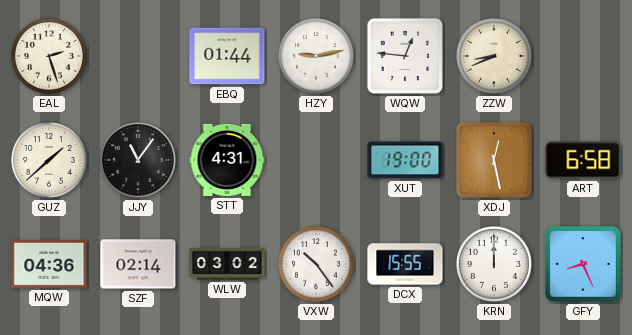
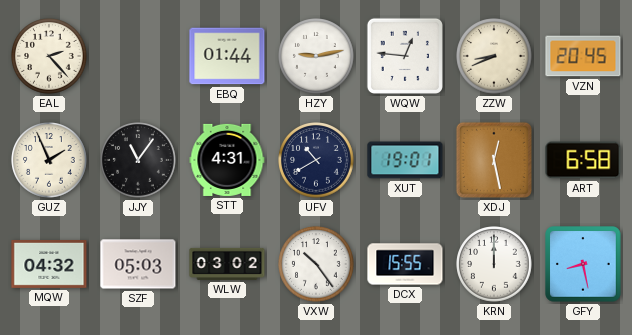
EAL: 2:27 -> 2:23 (49, 56)
VZN: none -> 20:45 (583, 56)
GUZ: 1:38 -> 1:56 (49, 160)
UFV: none -> 10:40 (316, 160)
XUT: 19:00 -> 19:01 (405, 160)
MQW: 04:36 -> 04:32 (49, 264)
SZF: 02:14 -> 05:03 (138, 264)
GFY: 8:26 -> 8:28 (583, 264)
